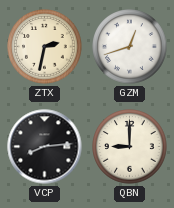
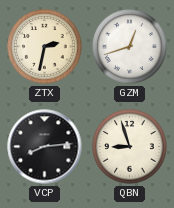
QBN: 9:00 -> 8:57 (130, 147)
